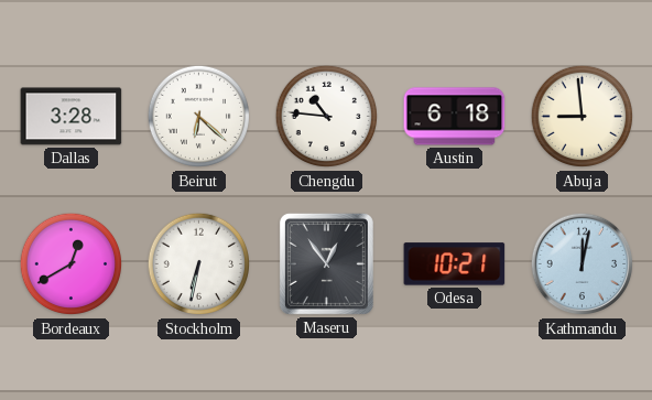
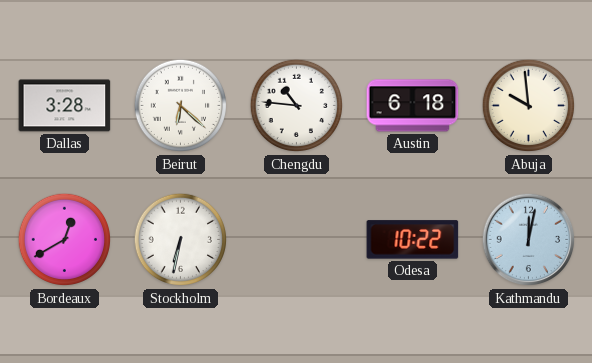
Abuja: 8:59 -> 9:59 (529, 106)
Maseru: 12:54 -> none (326, 263)
Odesa: 10:21 -> 10:22 (413, 240)
